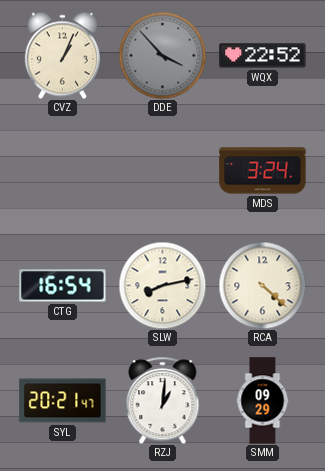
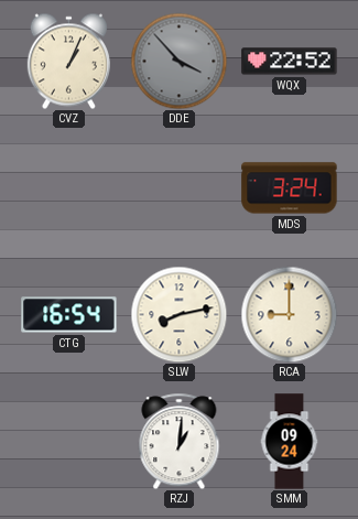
RCA: 4:22 -> 9:00 (289, 314)
SYL: 20:21 -> none (63, 401)
SMM: 09:29 -> 09:24 (290, 442)
